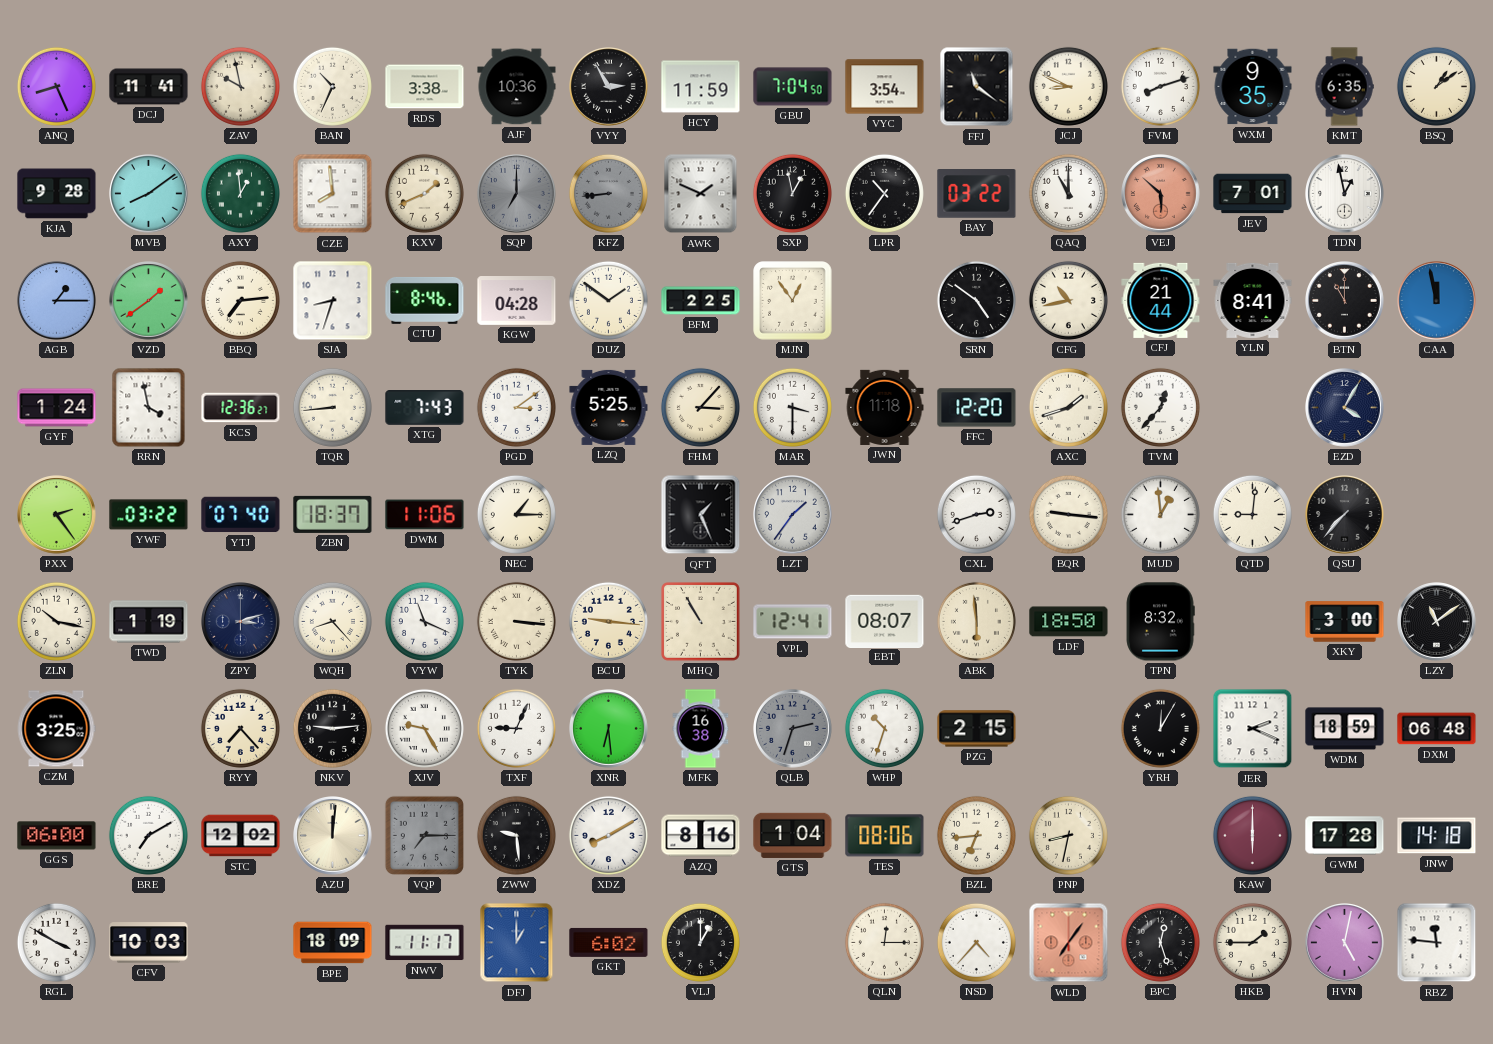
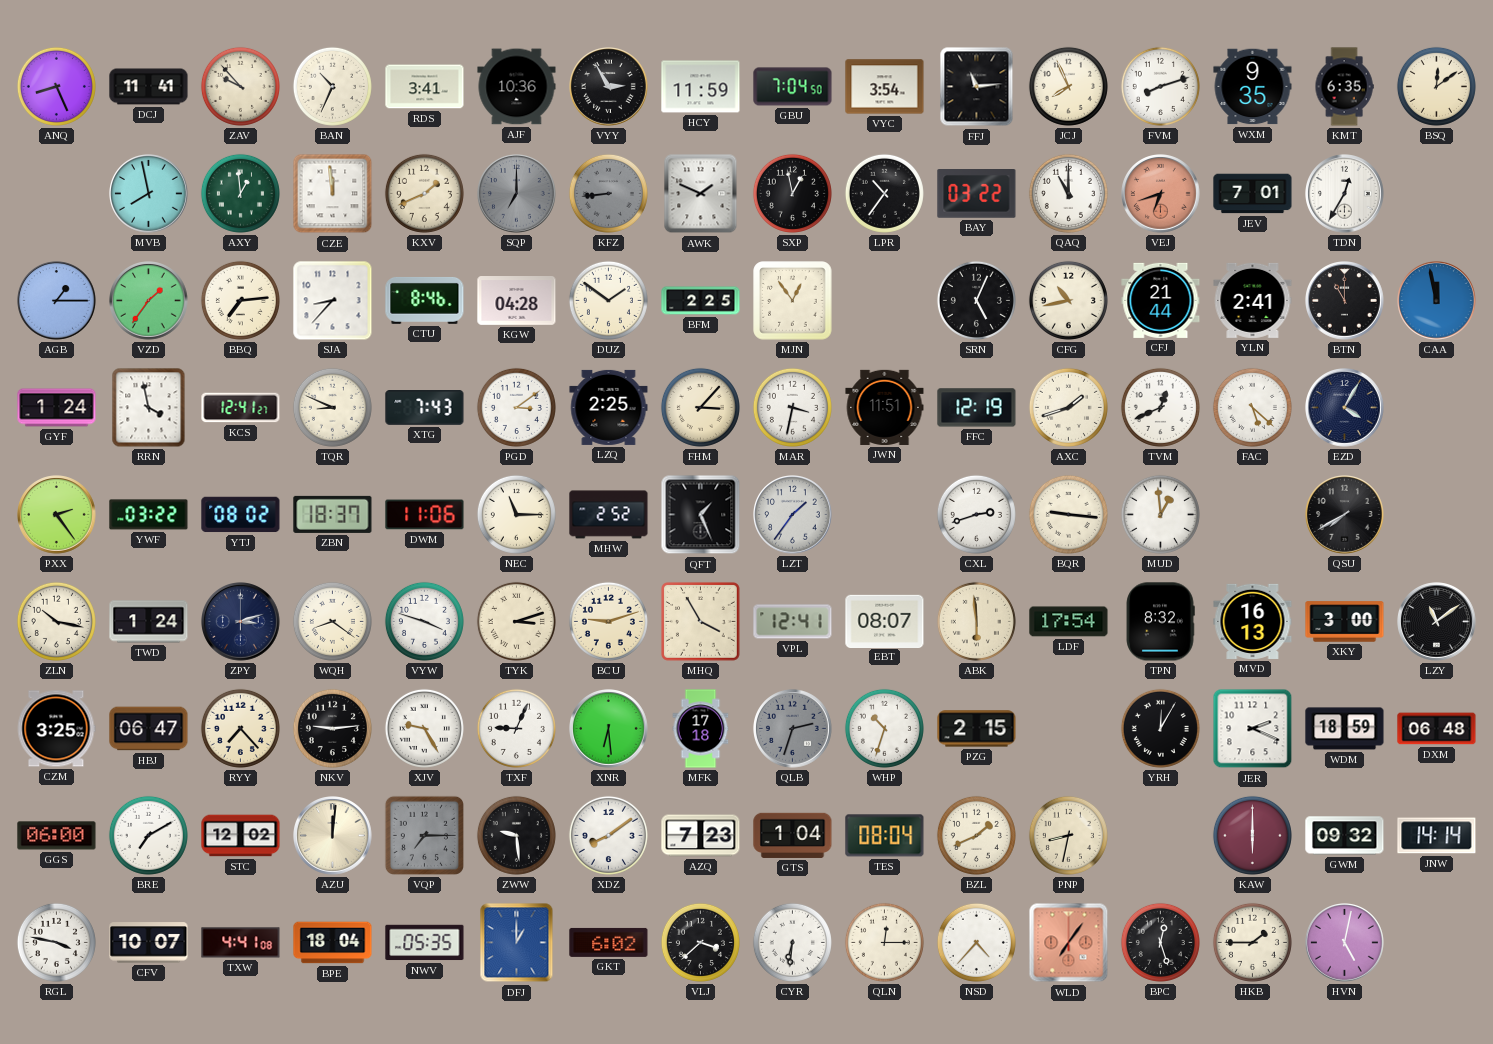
ZAV: 9:58 -> 9:53 (240, 86)
RDS: 3:38 -> 3:41 (425, 87)
FFJ: 11:21 -> 11:14 (977, 87)
JCJ: 8:49 -> 7:56 (1068, 86)
BSQ: 1:09 -> 12:09 (1436, 86)
KJA: 9:28 -> none (57, 194)
MVB: 8:09 -> 7:58 (149, 194)
CZE: 7:59 -> 11:59 (333, 194)
VEJ: 5:52 -> 6:42 (1161, 194)
TDN: 12:58 -> 12:35 (1345, 194)
VZD: 1:39 -> 1:36 (149, 301)
SJA: 8:33 -> 8:37 (333, 301)
SRN: 4:51 -> 5:04 (976, 300)
YLN: 8:41 -> 2:41 (1253, 300)
KCS: 12:36 -> 12:41 (241, 408)
TQR: 8:44 -> 8:49 (332, 407)
LZQ: 5:25 -> 2:25 (609, 407)
MAR: 3:30 -> 3:32 (792, 407)
JWN: 11:18 -> 11:51 (885, 407)
FFC: 12:20 -> 12:19 (977, 408)
TVM: 12:37 -> 12:41 (1160, 407)
FAC: none -> 5:22 (1252, 407)
YTJ: 07:40 -> 08:02 (241, 515)
NEC: 1:15 -> 11:15 (516, 514)
MHW: none -> 2:52 (609, 515)
QTD: 9:01 -> none (1252, 514)
QSU: 7:37 -> 7:40 (1345, 515)
TWD: 1:19 -> 1:24 (149, 622)
WQH: 8:23 -> 8:21 (332, 621)
VYW: 11:19 -> 3:48 (424, 621)
TYK: 3:16 -> 3:12 (516, 621)
BCU: 9:16 -> 9:12 (608, 621)
MHQ: 10:55 -> 3:55 (701, 622)
LDF: 18:50 -> 17:54 (1069, 622)
MVD: none -> 16:13 (1253, 621)
HBJ: none -> 06:47 (149, 729)
MFK: 16:38 -> 17:18 (701, 729)
XDZ: 8:10 -> 8:09 (608, 835)
AZQ: 8:16 -> 7:23 (701, 836)
TES: 08:06 -> 08:04 (885, 836)
BZL: 6:44 -> 1:41 (976, 835)
GWM: 17:28 -> 09:32 (1345, 836)
JNW: 14:18 -> 14:14 (1437, 836)
RGL: 3:50 -> 3:47 (56, 942)
CFV: 10:03 -> 10:07 (149, 943)
TXW: none -> 4:41 (241, 943)
BPE: 18:09 -> 18:04 (333, 943)
NWV: 11:17 -> 05:35 (425, 943)
VLJ: 1:00 -> 3:38 (700, 942)
CYR: none -> 6:31 (792, 942)
RBZ: 11:46 -> none (1437, 943)
